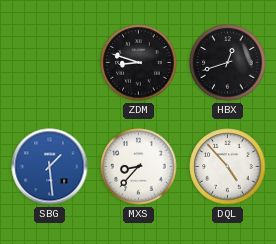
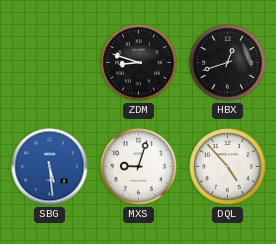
SBG: 1:29 -> 5:29 (50, 167)
MXS: 8:37 -> 9:03 (139, 167)
